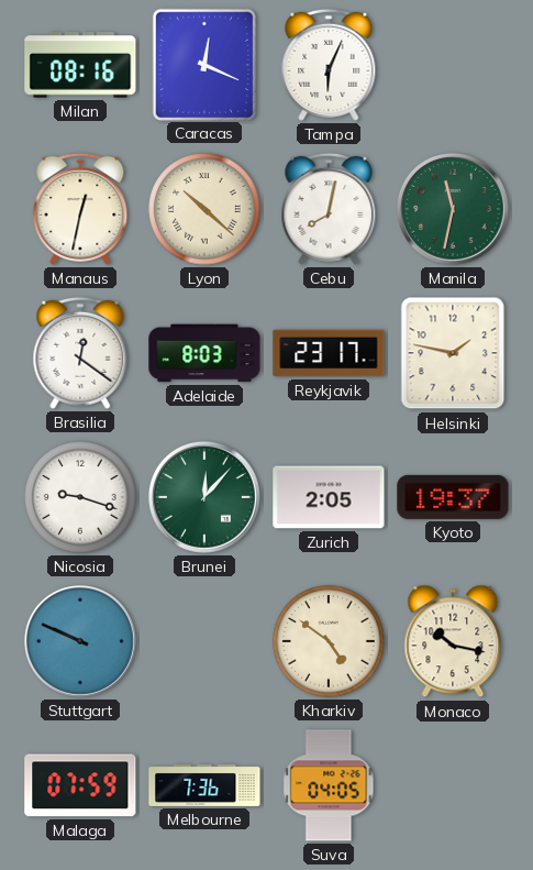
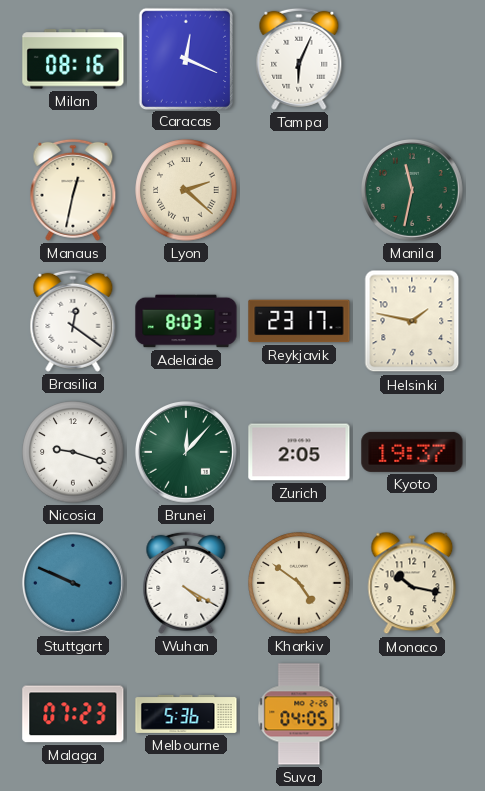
Lyon: 10:22 -> 2:22 (186, 190)
Cebu: 8:02 -> none (329, 209)
Wuhan: none -> 4:20 (186, 583)
Malaga: 07:59 -> 07:23 (73, 714)
Melbourne: 7:36 -> 5:36 (186, 714)
